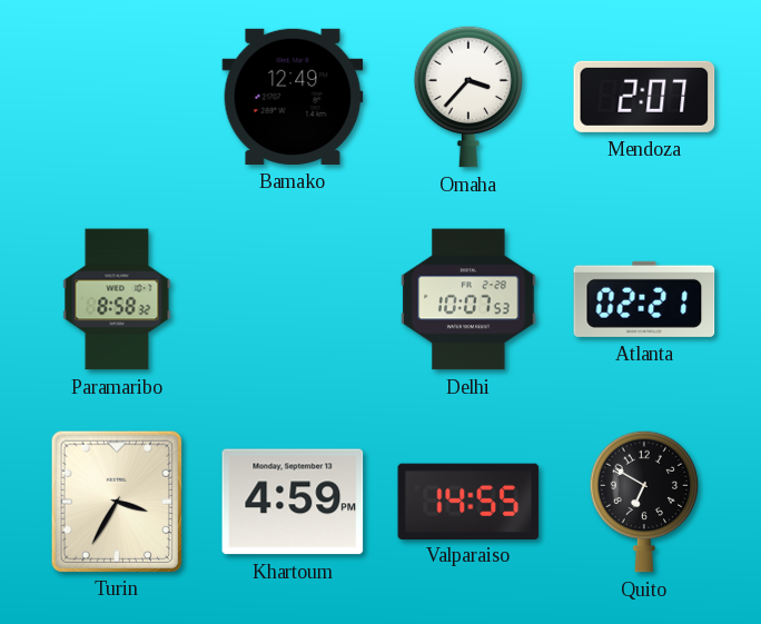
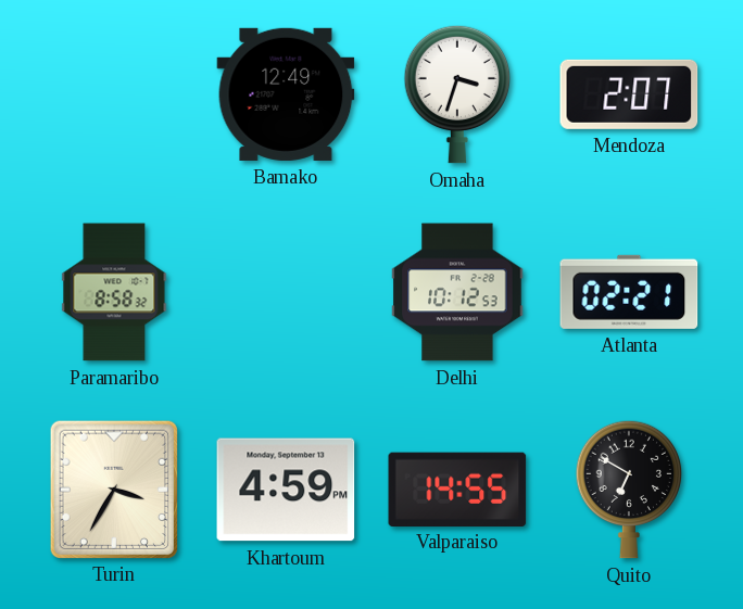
Omaha: 3:37 -> 3:33 (457, 94)
Delhi: 10:07 -> 10:12 (457, 292)
